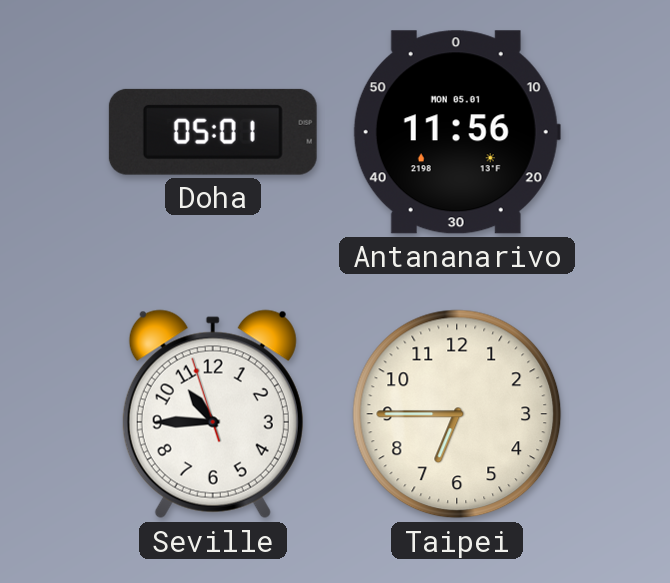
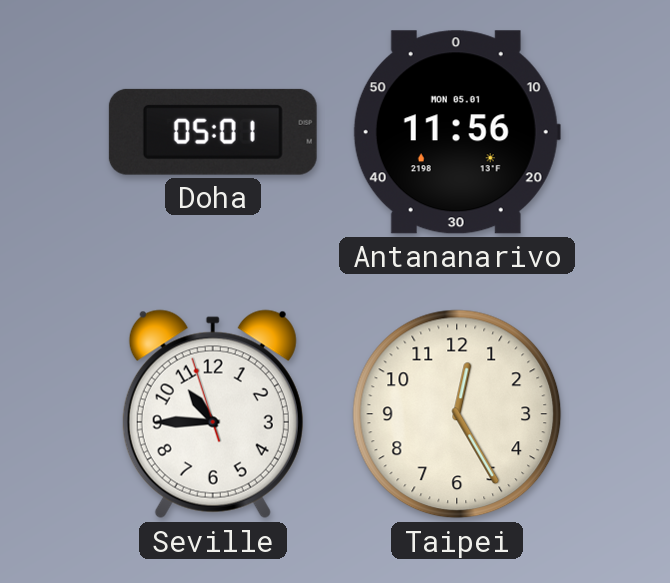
Taipei: 6:45 -> 12:25 (457, 414)
